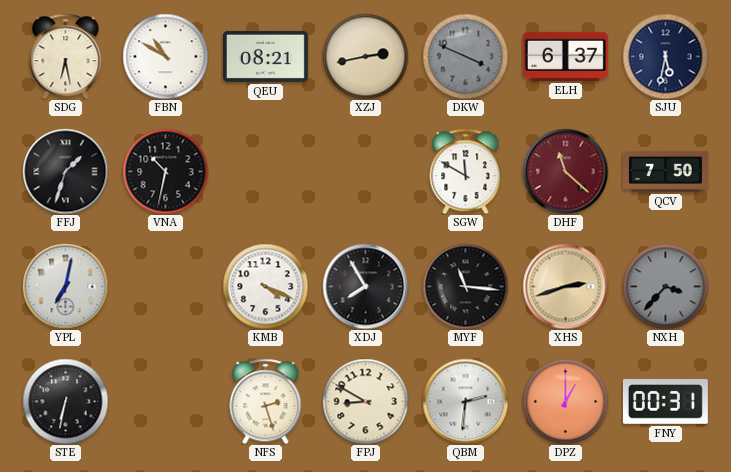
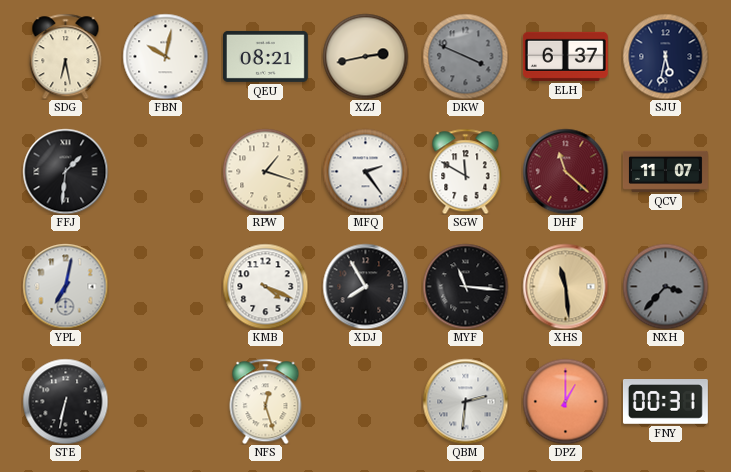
FBN: 10:50 -> 10:02 (165, 56)
FFJ: 1:33 -> 1:31 (65, 171)
VNA: 10:32 -> none (165, 171)
RPW: none -> 1:18 (265, 171)
MFQ: none -> 2:24 (365, 171)
QCV: 7:50 -> 11:07 (666, 171)
XHS: 2:42 -> 11:29 (565, 286)
NFS: 2:27 -> 12:27 (266, 401)
FPJ: 8:50 -> none (365, 401)
